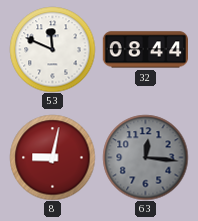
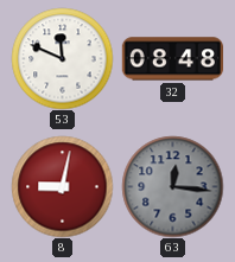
32: 08:44 -> 08:48 (172, 59)
